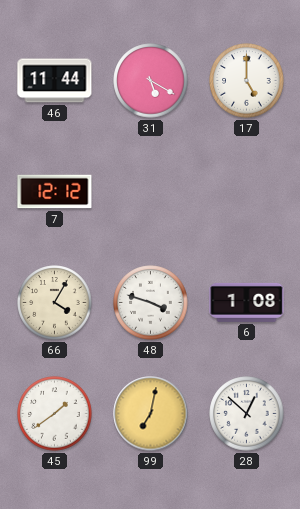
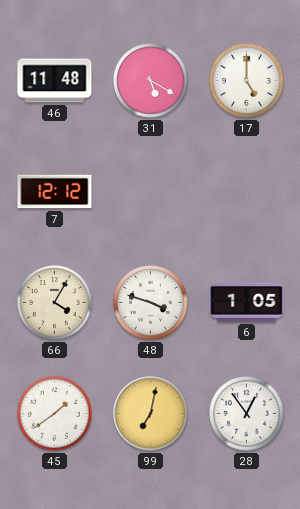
46: 11:44 -> 11:48 (55, 81)
6: 1:08 -> 1:05 (247, 302)
28: 12:52 -> 12:54 (247, 414)
